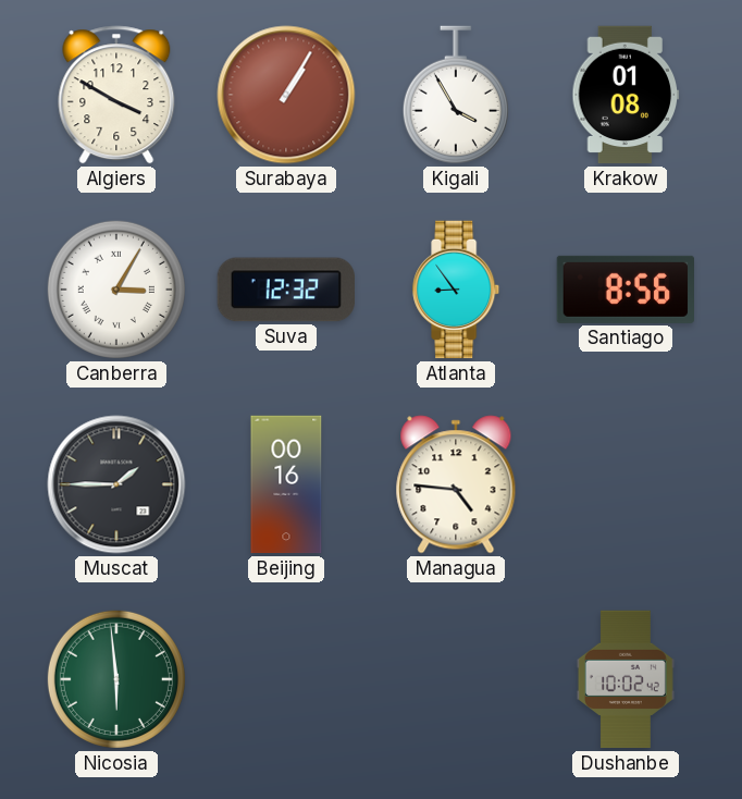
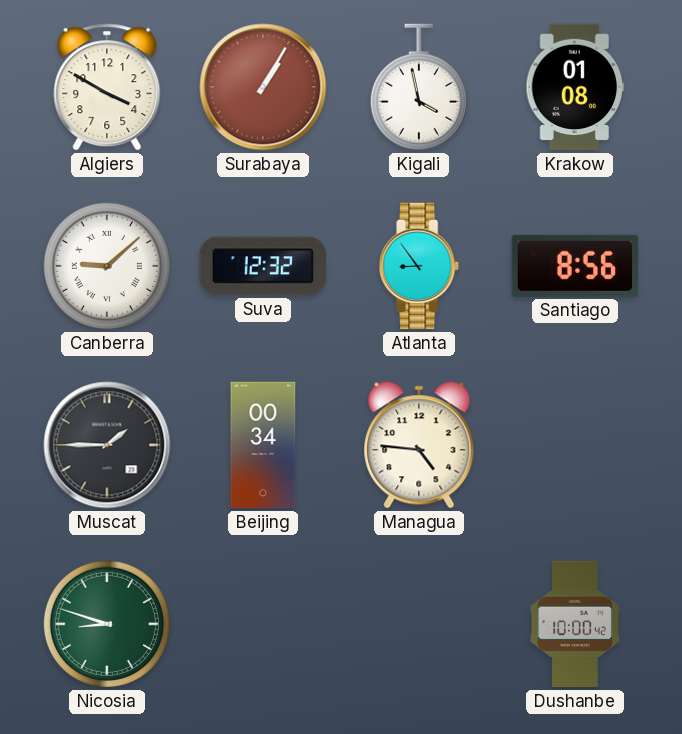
Kigali: 3:55 -> 3:58 (419, 87)
Canberra: 3:05 -> 9:08 (107, 266)
Beijing: 00:16 -> 00:34 (263, 445)
Nicosia: 5:59 -> 8:48 (107, 624)
Dushanbe: 10:02 -> 10:00 (575, 624)
